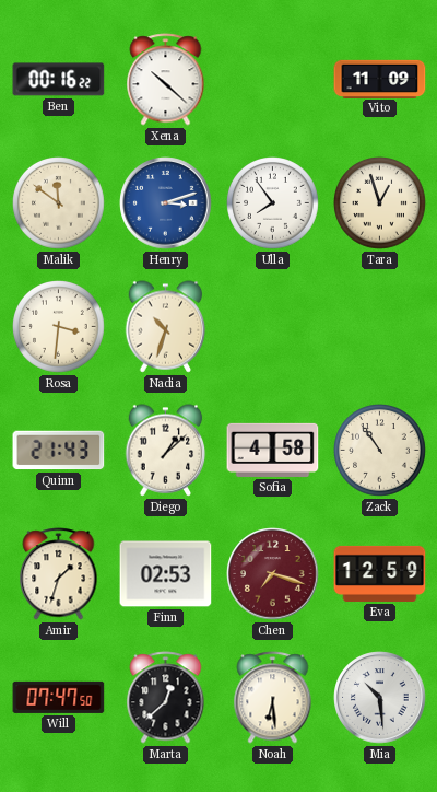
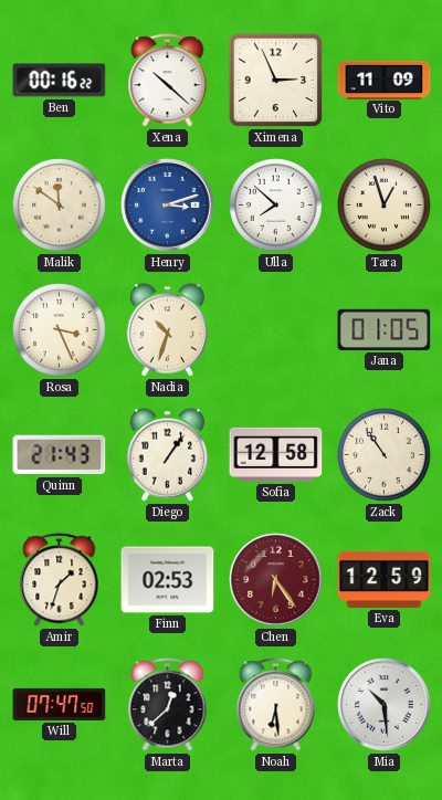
Ximena: none -> 2:56 (276, 81)
Ulla: 7:54 -> 7:52 (276, 206)
Rosa: 3:31 -> 3:26 (60, 330)
Jana: none -> 01:05 (385, 329)
Diego: 1:08 -> 1:06 (168, 455)
Sofia: 4:58 -> 12:58 (276, 454)
Chen: 7:18 -> 6:24 (276, 580)
